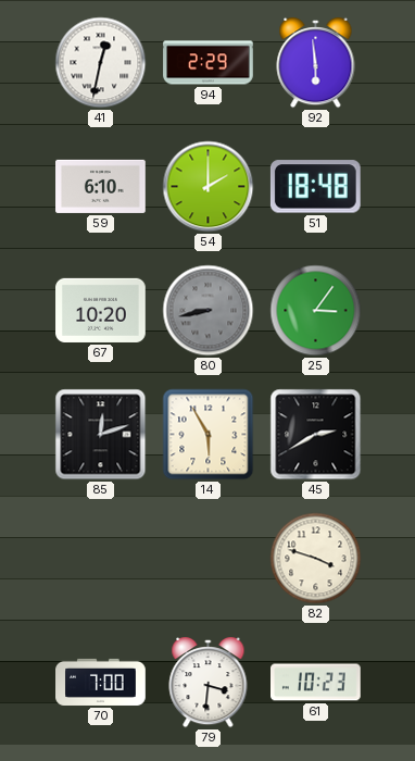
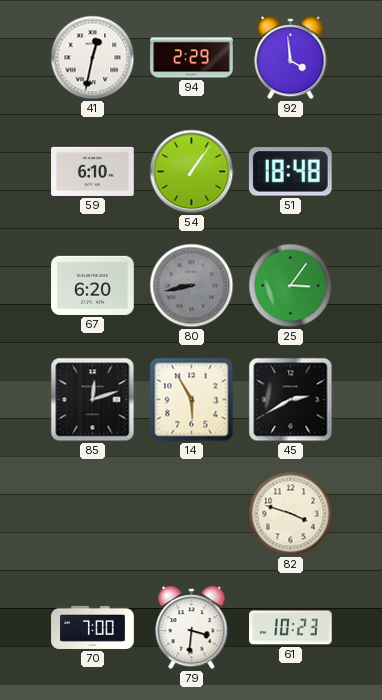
92: 5:59 -> 3:59 (291, 58)
54: 2:00 -> 1:06 (192, 172)
67: 10:20 -> 6:20 (93, 285)
